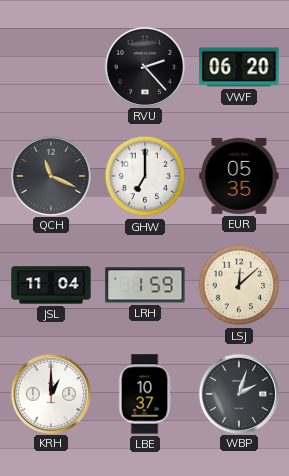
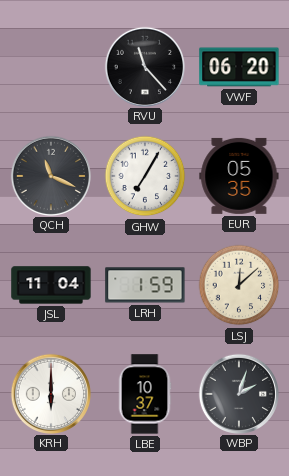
RVU: 2:23 -> 11:23 (144, 66)
GHW: 7:00 -> 7:05 (145, 176)
KRH: 1:00 -> 6:00 (50, 393)
